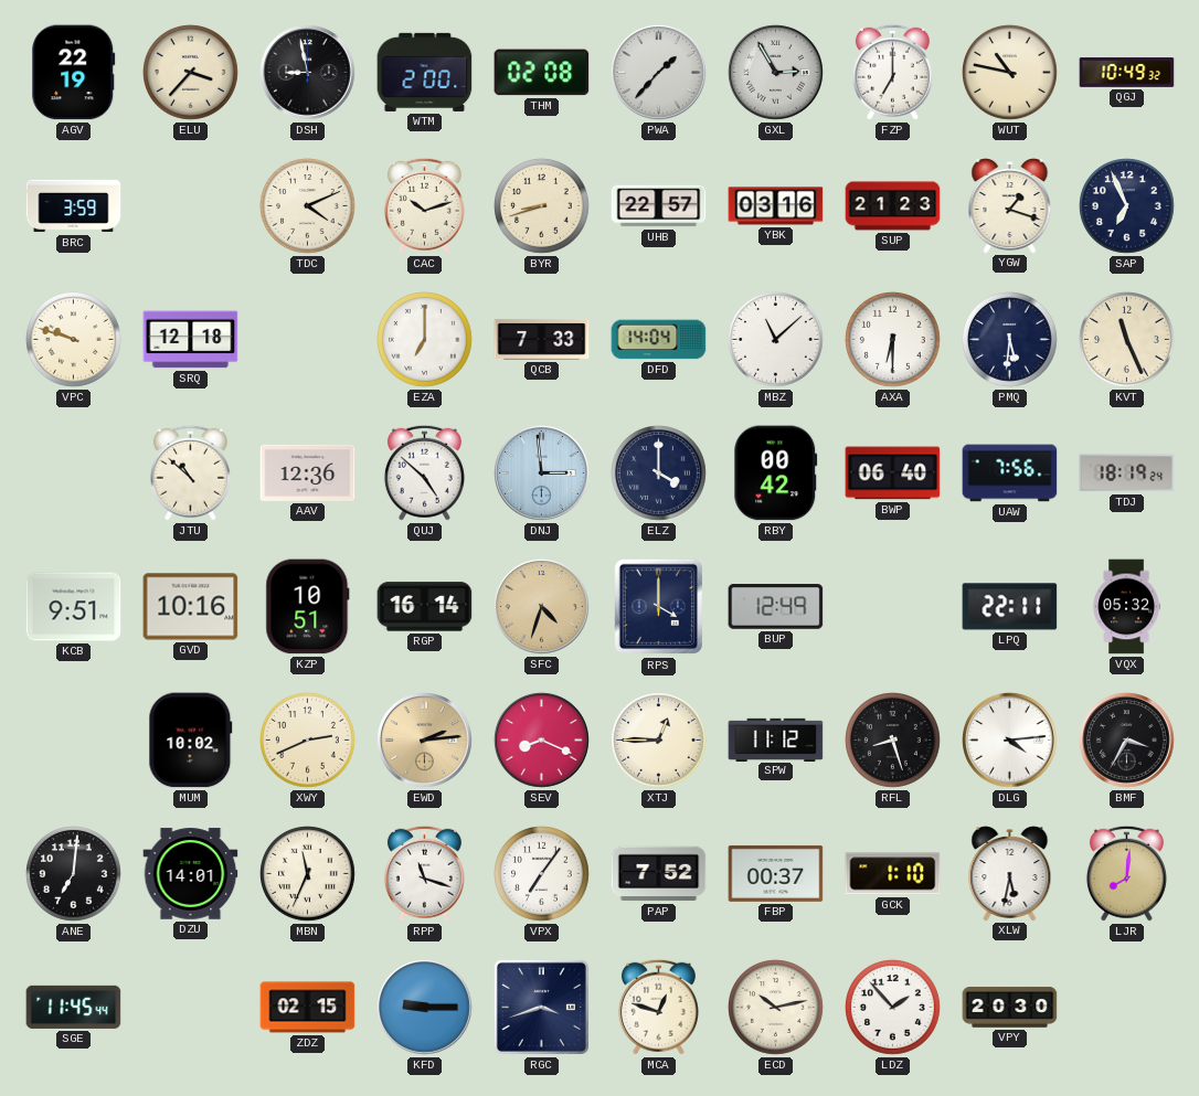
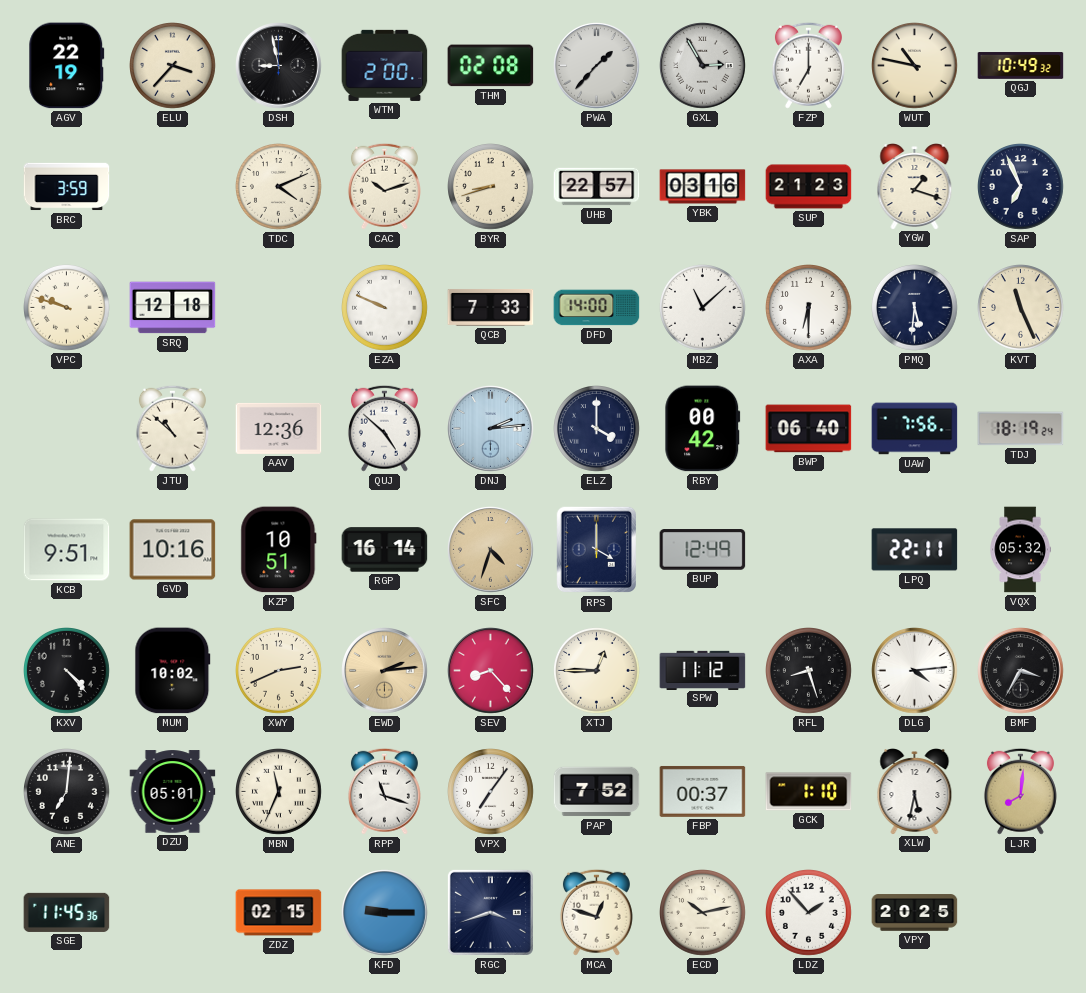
EZA: 7:00 -> 9:49 (385, 308)
DFD: 14:04 -> 14:00 (597, 308)
DNJ: 2:59 -> 2:14 (491, 429)
KXV: none -> 4:23 (67, 671)
SEV: 8:19 -> 8:23 (491, 671)
DZU: 14:01 -> 05:01 (173, 792)
SGE: 11:45:44 -> 11:45:36 (67, 912)
VPY: 20:30 -> 20:25 (915, 913)
